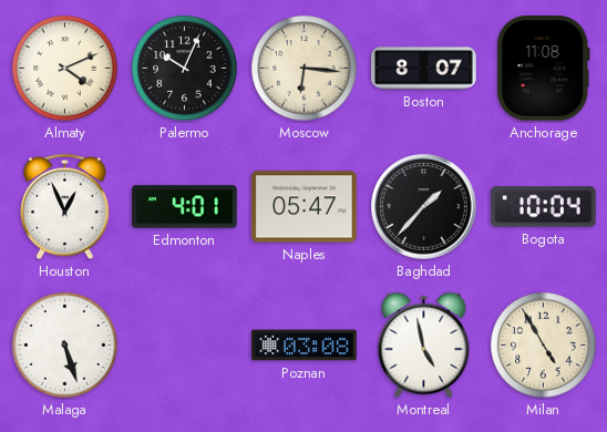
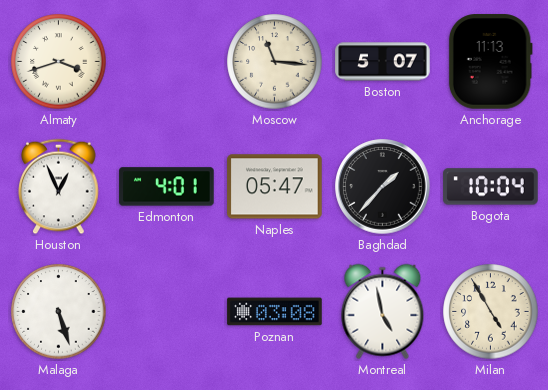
Almaty: 4:11 -> 3:42 (59, 62)
Palermo: 10:04 -> none (185, 69)
Moscow: 6:16 -> 11:16 (275, 62)
Boston: 8:07 -> 5:07 (383, 62)
Anchorage: 11:08 -> 11:13 (490, 62)
